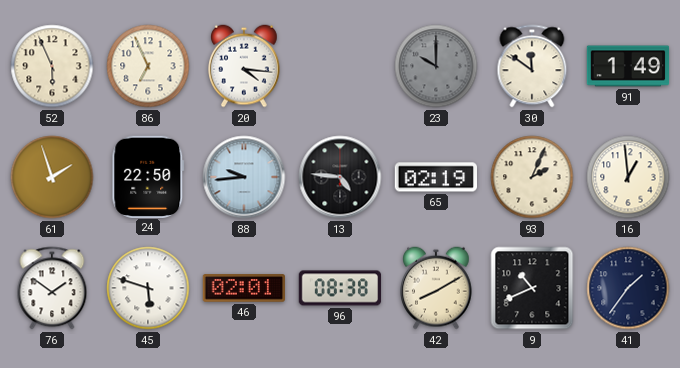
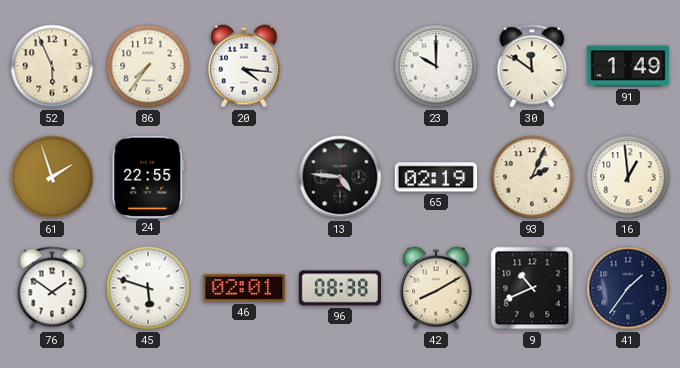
86: 6:56 -> 7:36 (148, 66)
23 dial: grey -> white (436, 66)
24: 22:50 -> 22:55 (148, 176)
88: 9:44 -> none (244, 177)
